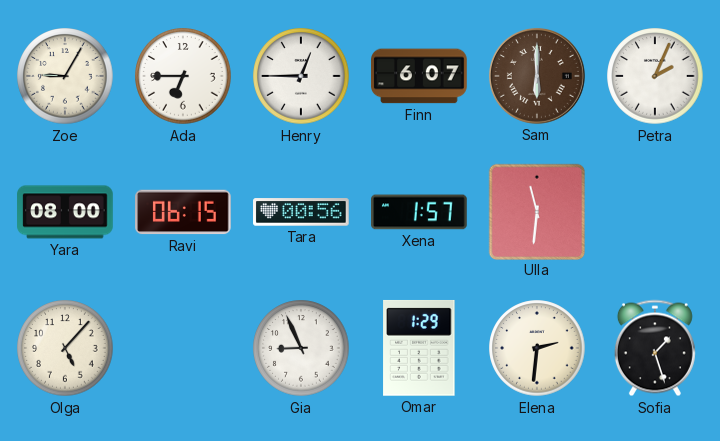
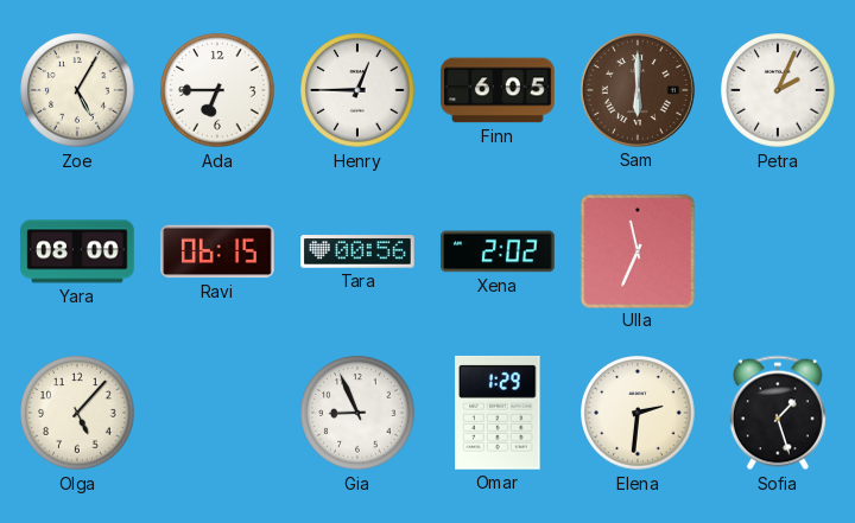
Zoe: 9:05 -> 5:05 (77, 90)
Finn: 6:07 -> 6:05 (498, 90)
Xena: 1:57 -> 2:02 (498, 251)
Ulla: 11:31 -> 11:34 (636, 250)
